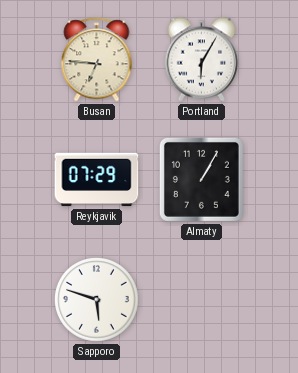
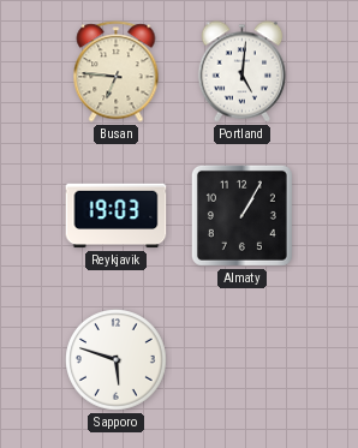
Portland: 6:05 -> 5:01 (243, 72)
Reykjavik: 07:29 -> 19:03 (117, 216)
